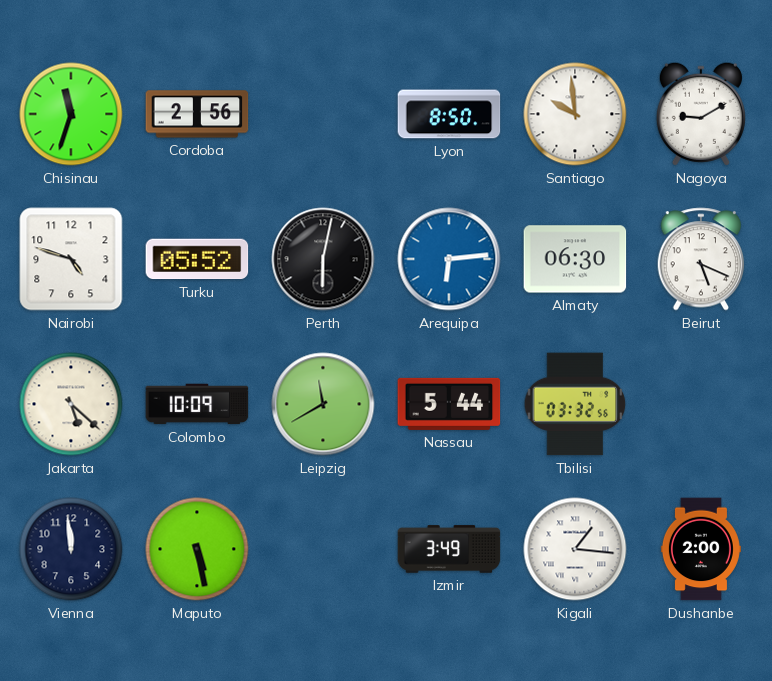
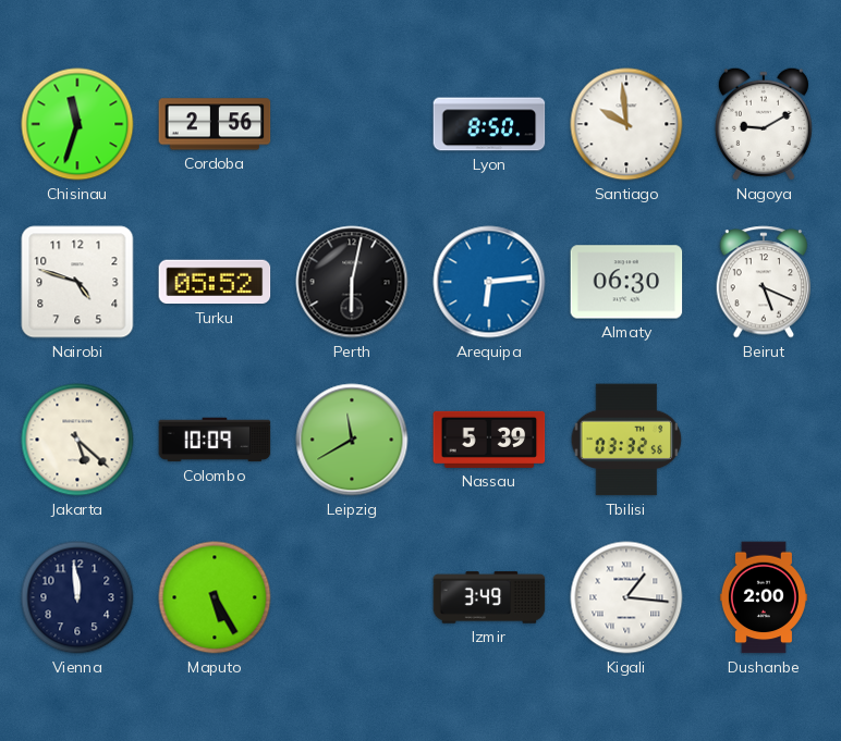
Nassau: 5:44 -> 5:39 (489, 440)
Maputo: 5:28 -> 5:25 (215, 597)
